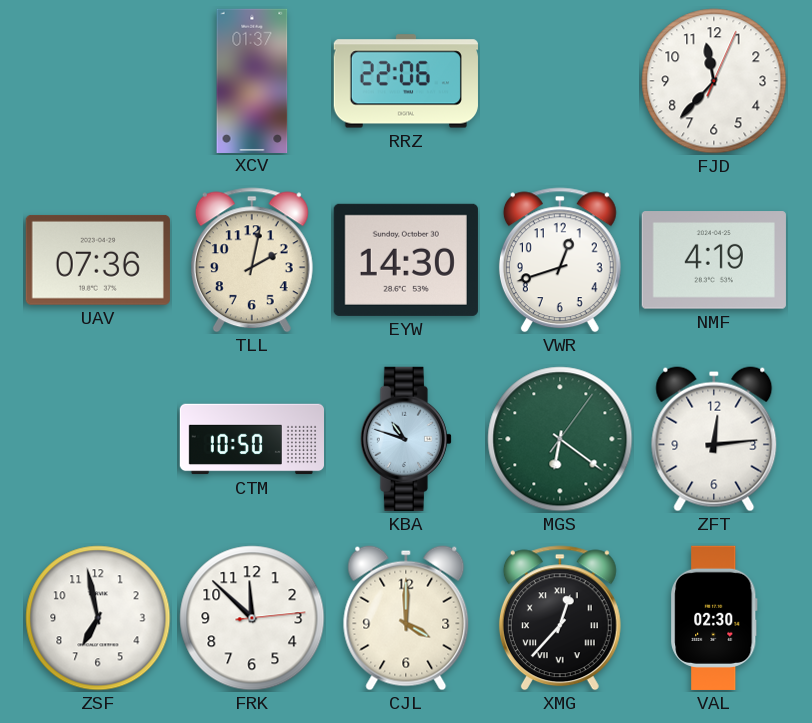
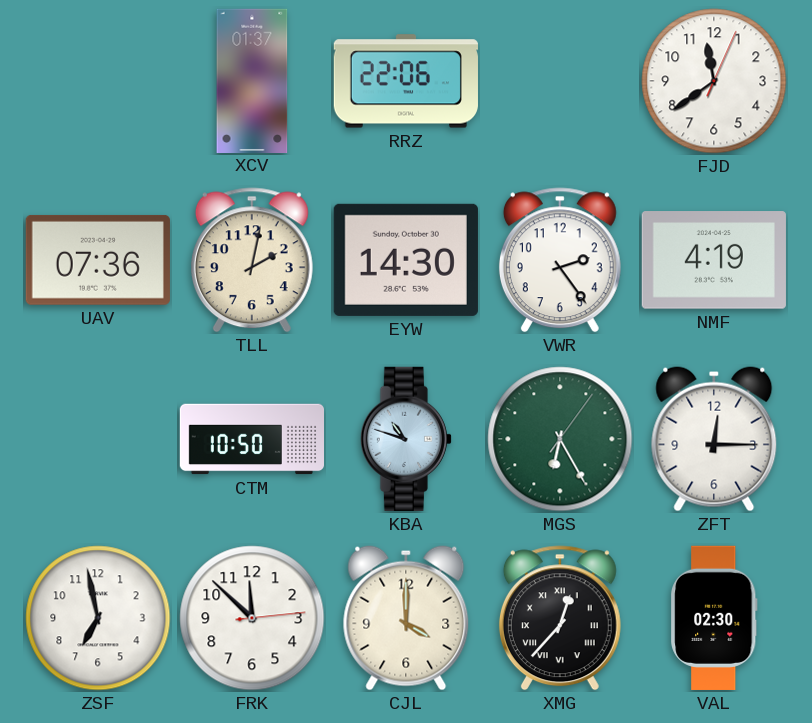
FJD: 11:37 -> 11:39 (714, 81)
VWR: 12:42 -> 2:24 (560, 260)
MGS: 6:21 -> 6:25 (560, 439)
ZFT: 12:14 -> 12:15 (714, 439)
